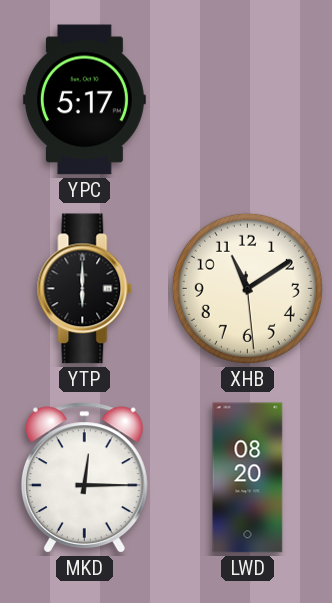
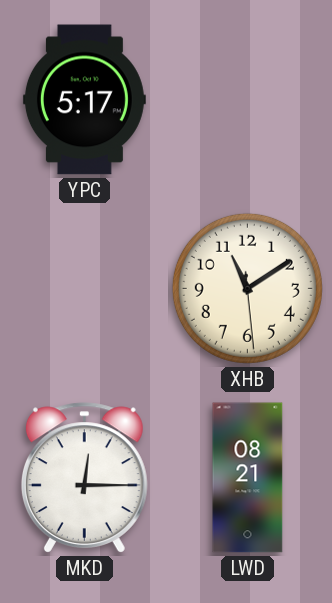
YTP: 6:00 -> none (85, 289)
LWD: 08:20 -> 08:21 (248, 478)
